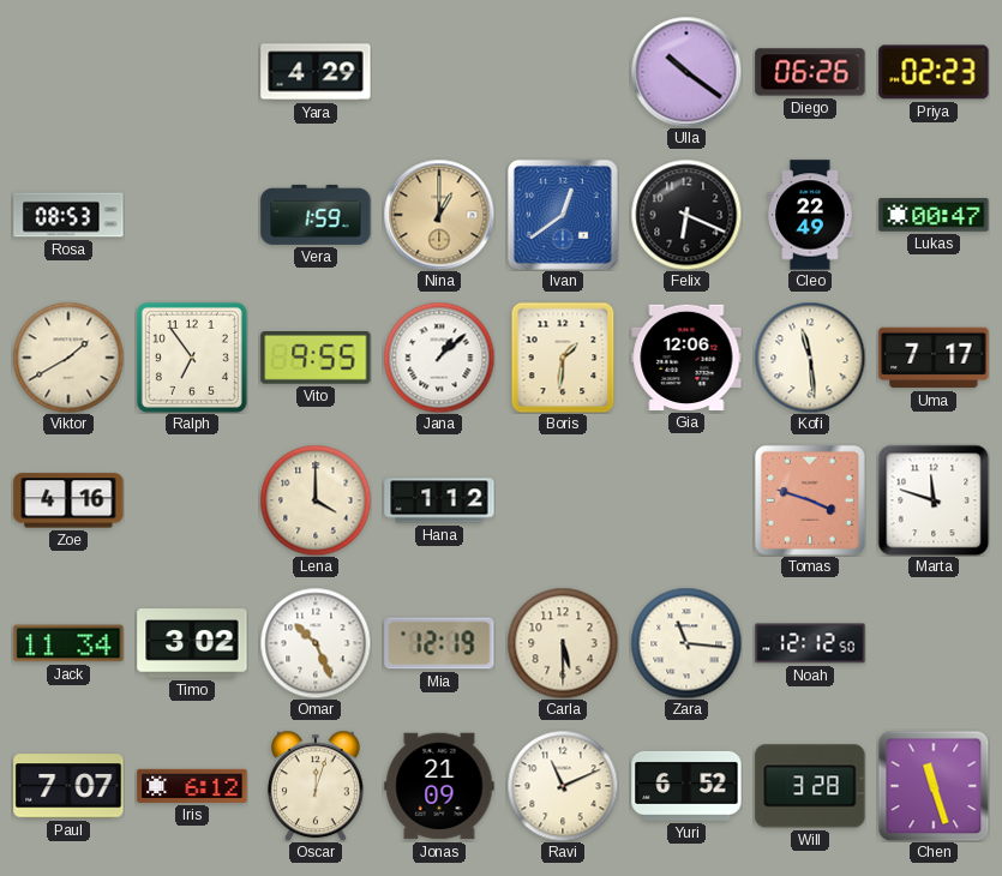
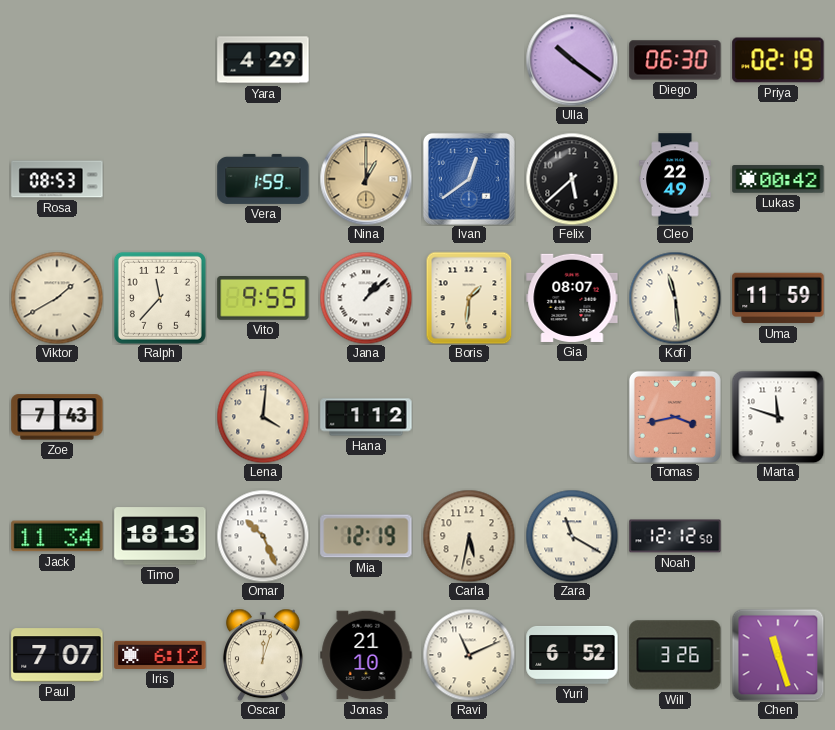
Diego: 06:26 -> 06:30 (675, 60)
Priya: 02:23 -> 02:19 (778, 60)
Felix: 6:19 -> 5:38 (572, 179)
Lukas: 00:47 -> 00:42 (778, 179)
Ralph: 6:54 -> 11:37 (160, 298)
Gia: 12:06 -> 08:07 (572, 298)
Uma: 7:17 -> 11:59 (778, 298)
Zoe: 4:16 -> 7:43 (57, 417)
Lena: 4:00 -> 4:01 (263, 417)
Tomas: 3:48 -> 3:43 (675, 417)
Timo: 3:02 -> 18:13 (160, 536)
Carla: 5:30 -> 5:32 (469, 536)
Zara: 11:16 -> 11:20 (572, 536)
Jonas: 21:09 -> 21:10 (366, 655)
Will: 3:28 -> 3:26 (675, 655)
